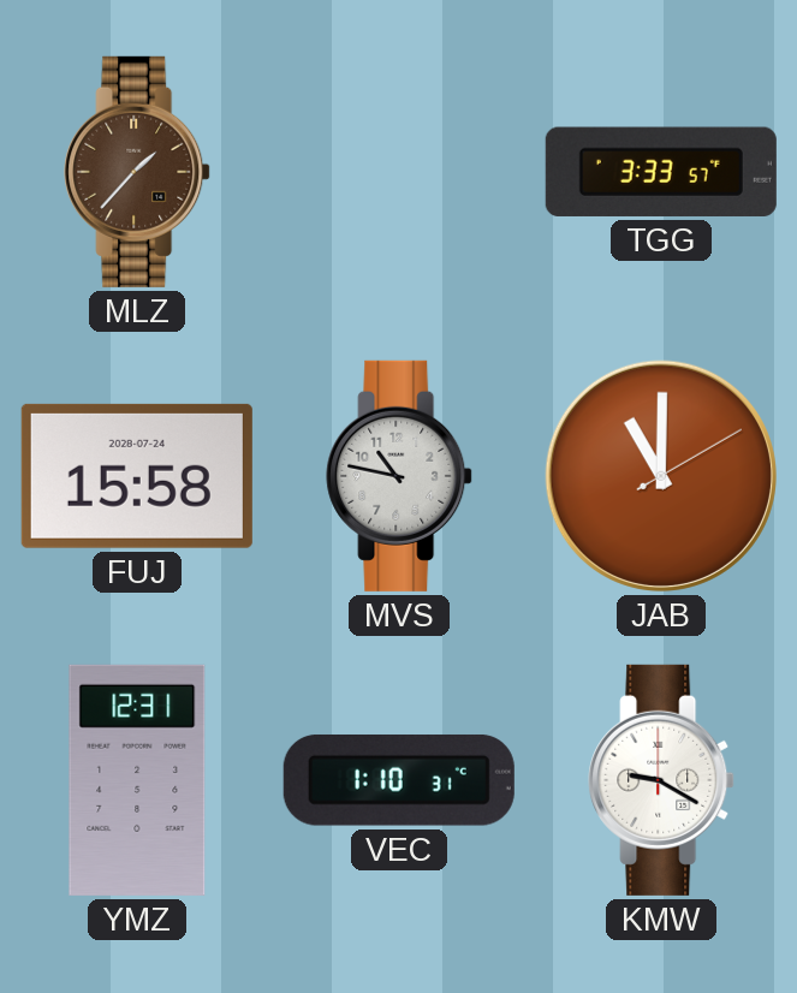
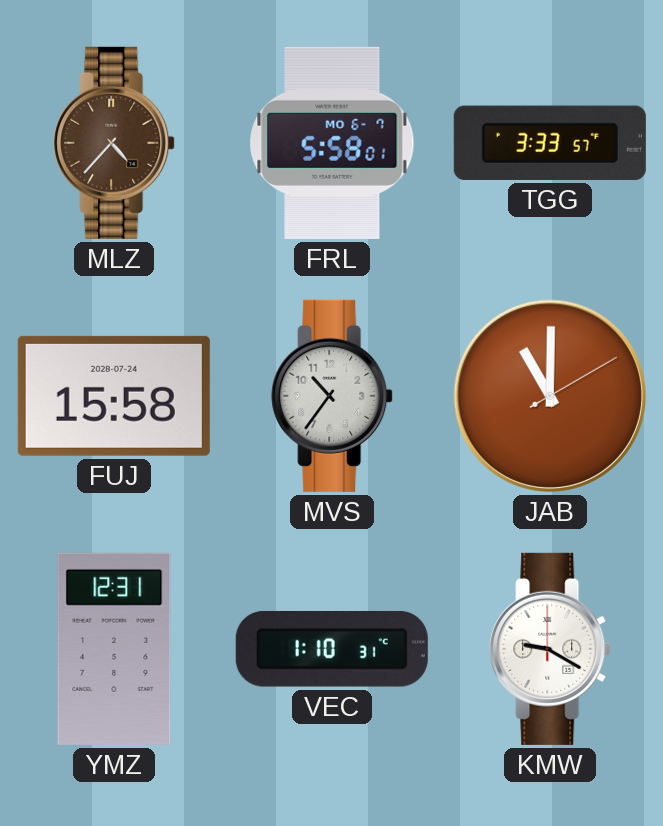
MLZ: 1:37 -> 4:37 (114, 143)
FRL: none -> 5:58 (332, 143)
MVS: 10:47 -> 10:36 (332, 396)
